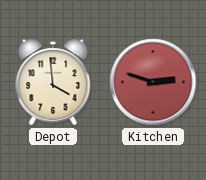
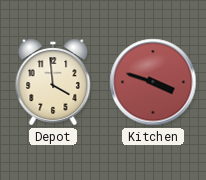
Kitchen: 2:48 -> 3:48 (153, 82)
